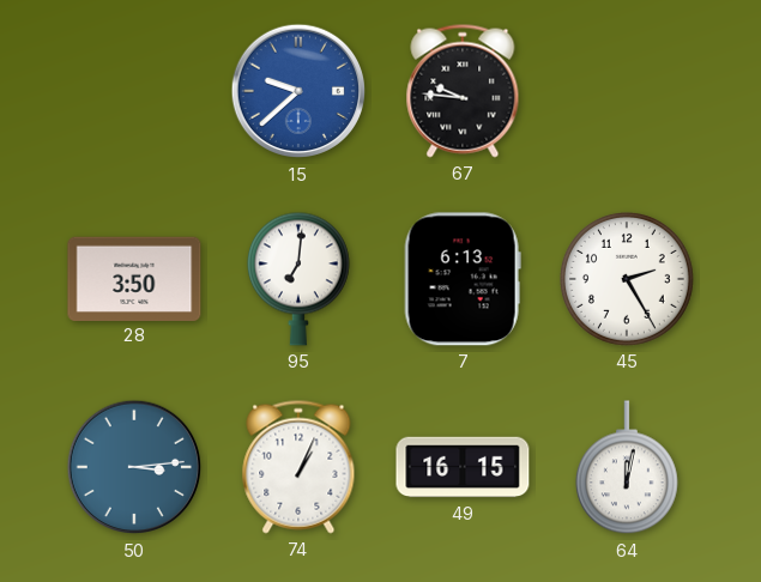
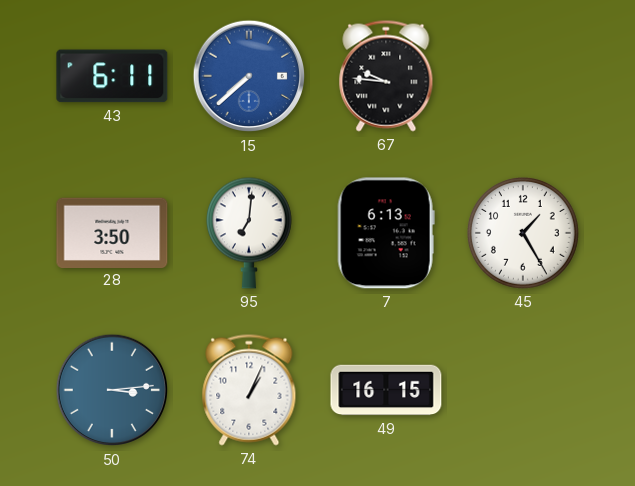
43: none -> 6:11 (112, 76)
15: 9:38 -> 7:38 (249, 76)
45: 2:25 -> 1:25 (524, 234)
64: 12:02 -> none (627, 468)
